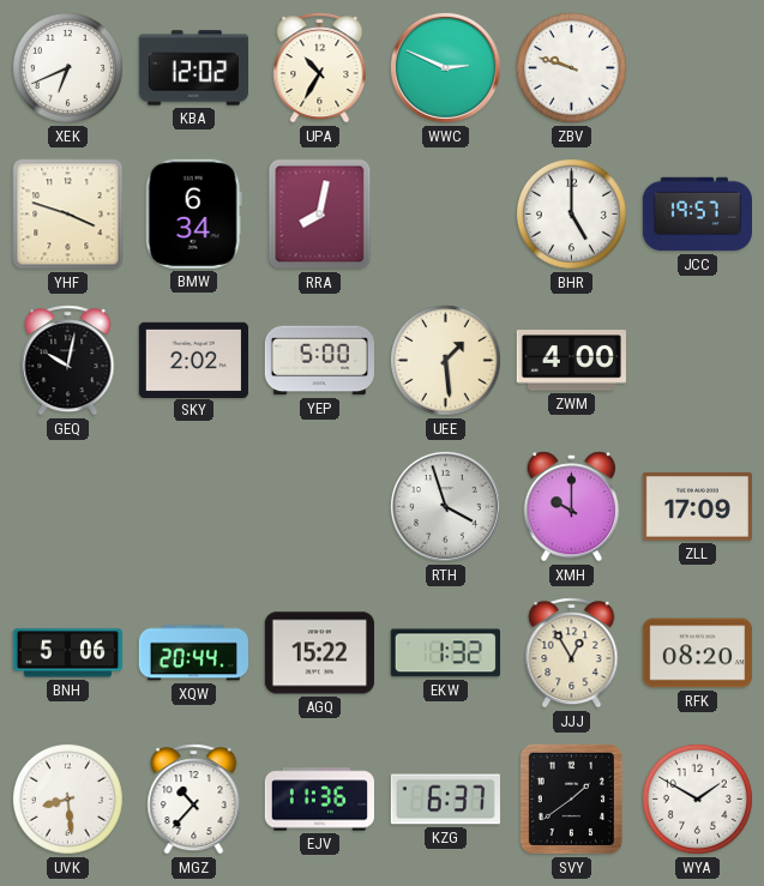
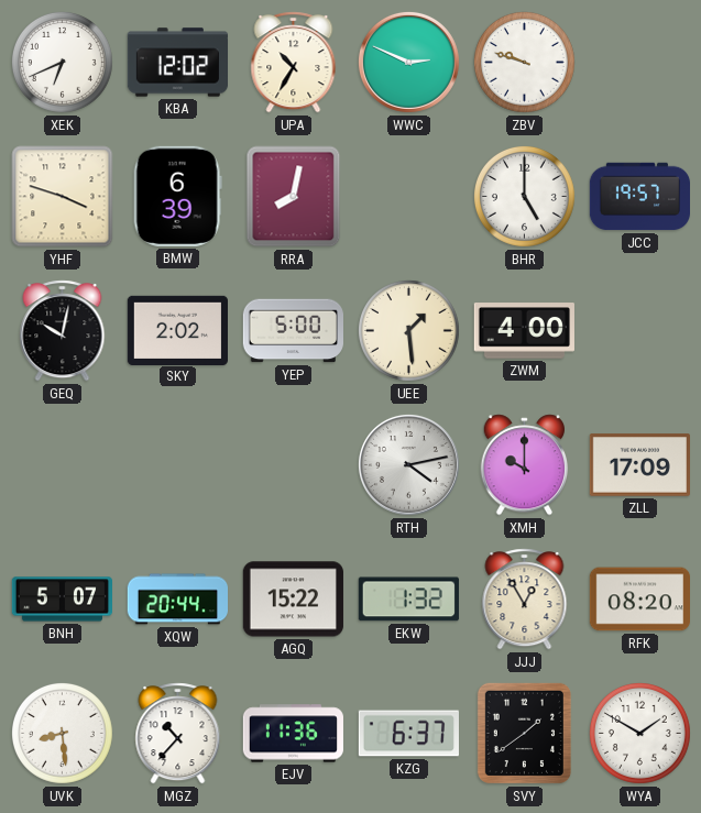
BMW: 6:34 -> 6:39 (177, 196)
RTH: 3:57 -> 4:13 (408, 464)
BNH: 5:06 -> 5:07 (62, 600)
